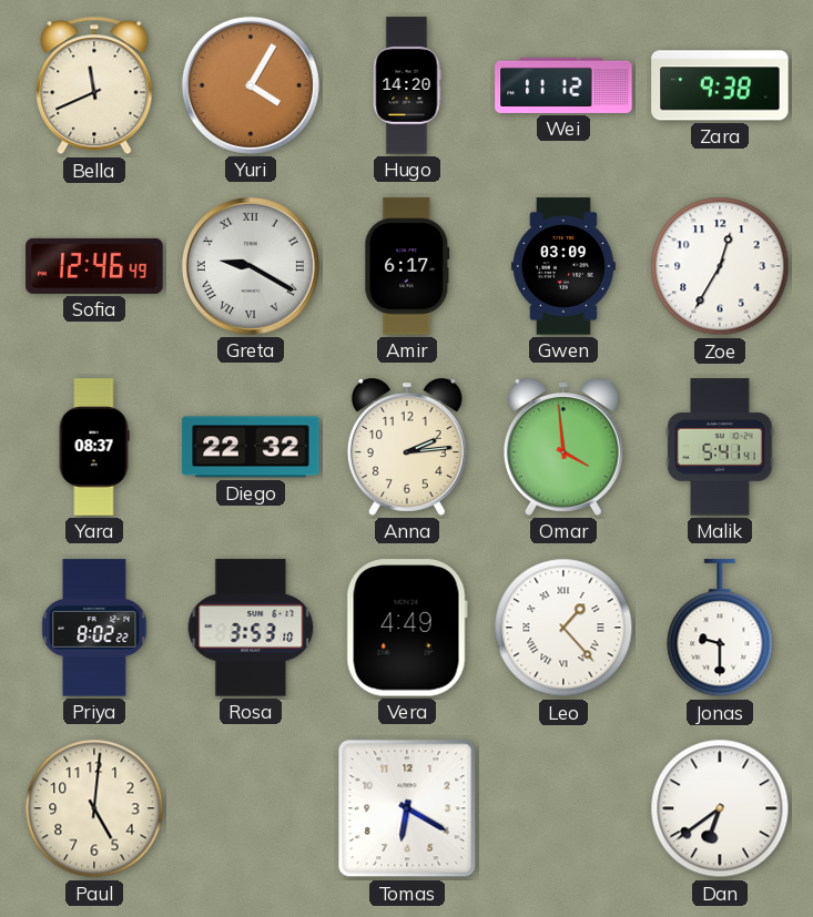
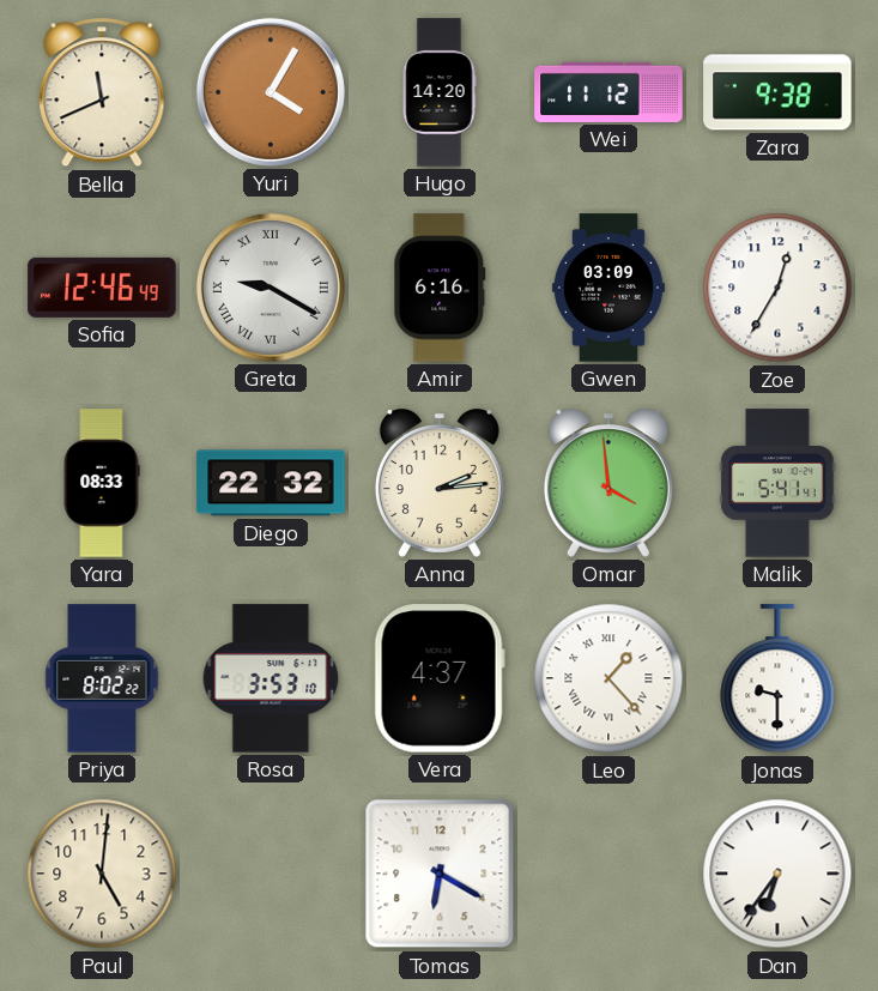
Amir: 6:17 -> 6:16 (440, 288)
Yara: 08:37 -> 08:33 (102, 483)
Vera: 4:49 -> 4:37 (440, 678)
Dan: 6:39 -> 6:36 (777, 874)
